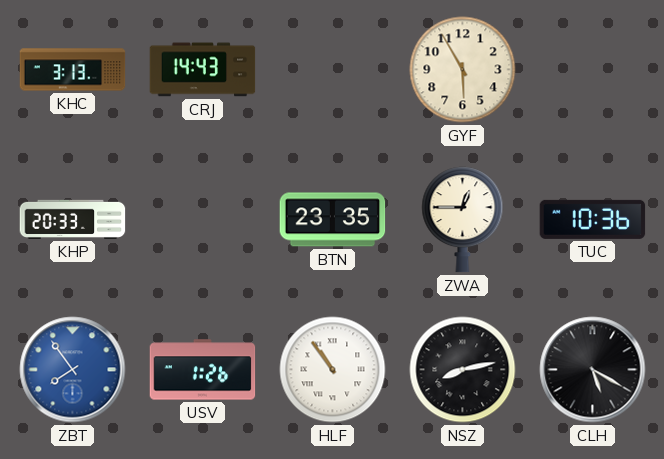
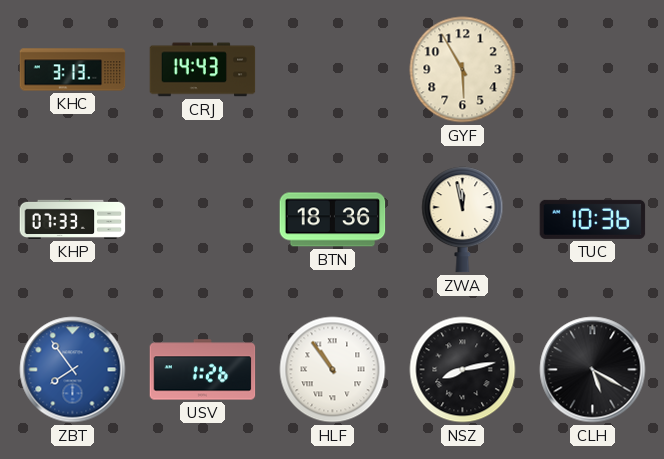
KHP: 20:33 -> 07:33 (73, 219)
BTN: 23:35 -> 18:36 (333, 220)
ZWA: 12:45 -> 11:58 (463, 220)
